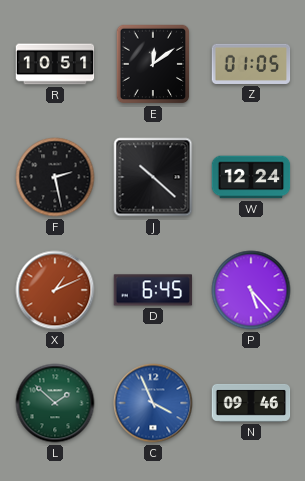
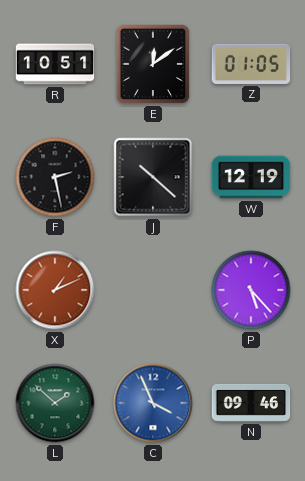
W: 12:24 -> 12:19 (251, 177)
D: 6:45 -> none (153, 290)
